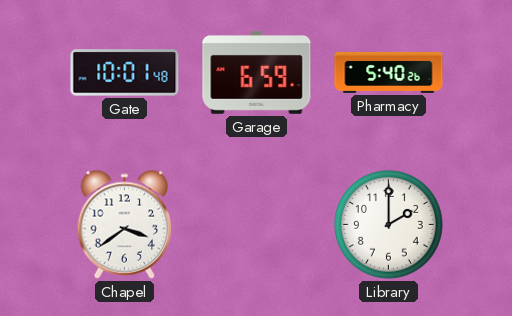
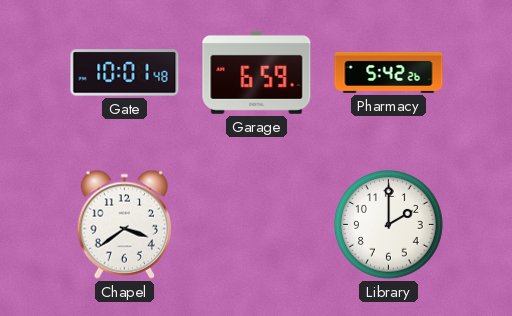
Pharmacy: 5:40 -> 5:42 (389, 72)
